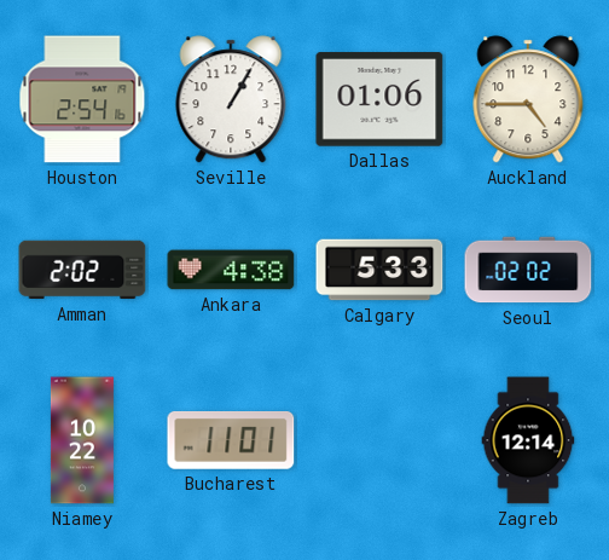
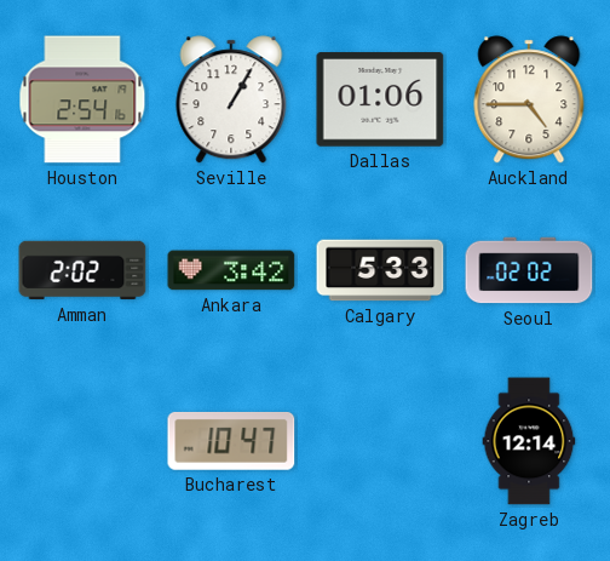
Ankara: 4:38 -> 3:42 (231, 270)
Niamey: 10:22 -> none (82, 440)
Bucharest: 11:01 -> 10:47 (231, 441)
